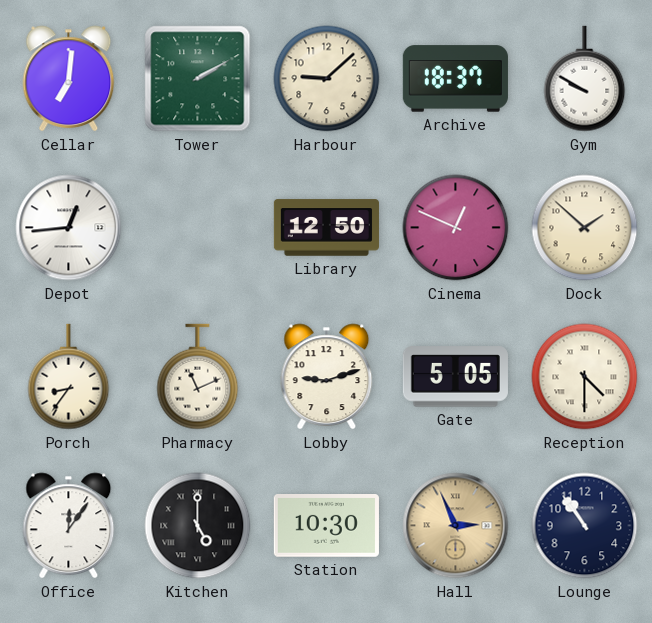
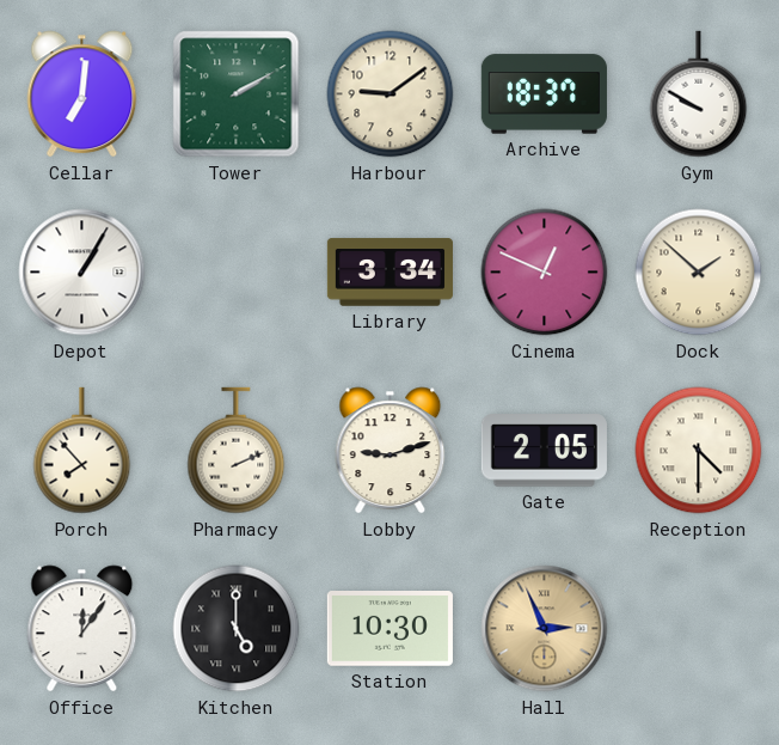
Harbour: 9:08 -> 9:09 (391, 94)
Depot: 12:44 -> 1:05 (82, 273)
Library: 12:50 -> 3:34 (390, 273)
Porch: 8:36 -> 7:53 (82, 451)
Pharmacy: 11:11 -> 2:11 (237, 451)
Gate: 5:05 -> 2:05 (544, 451)
Lounge: 10:54 -> none (585, 526)
